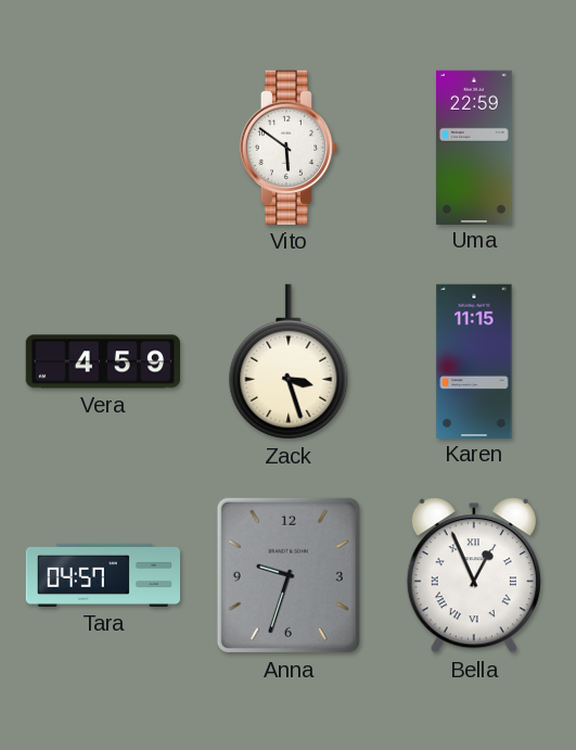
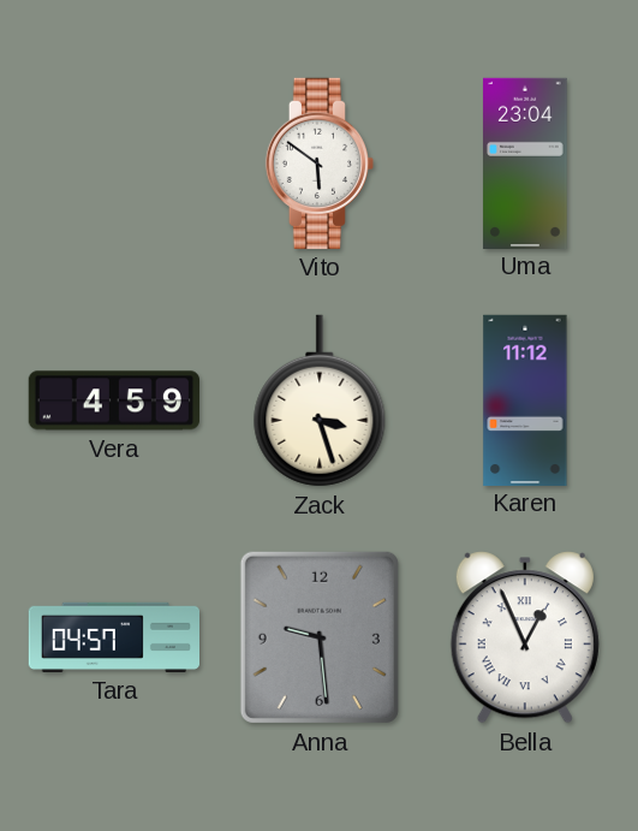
Uma: 22:59 -> 23:04 (525, 162)
Karen: 11:15 -> 11:12 (525, 399)
Anna: 9:33 -> 9:29 (320, 637)
